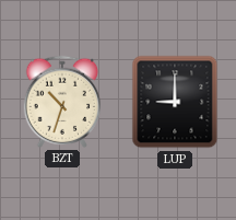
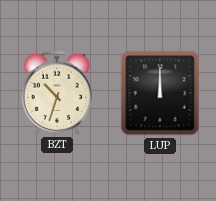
LUP: 9:00 -> 12:00 (160, 93)
